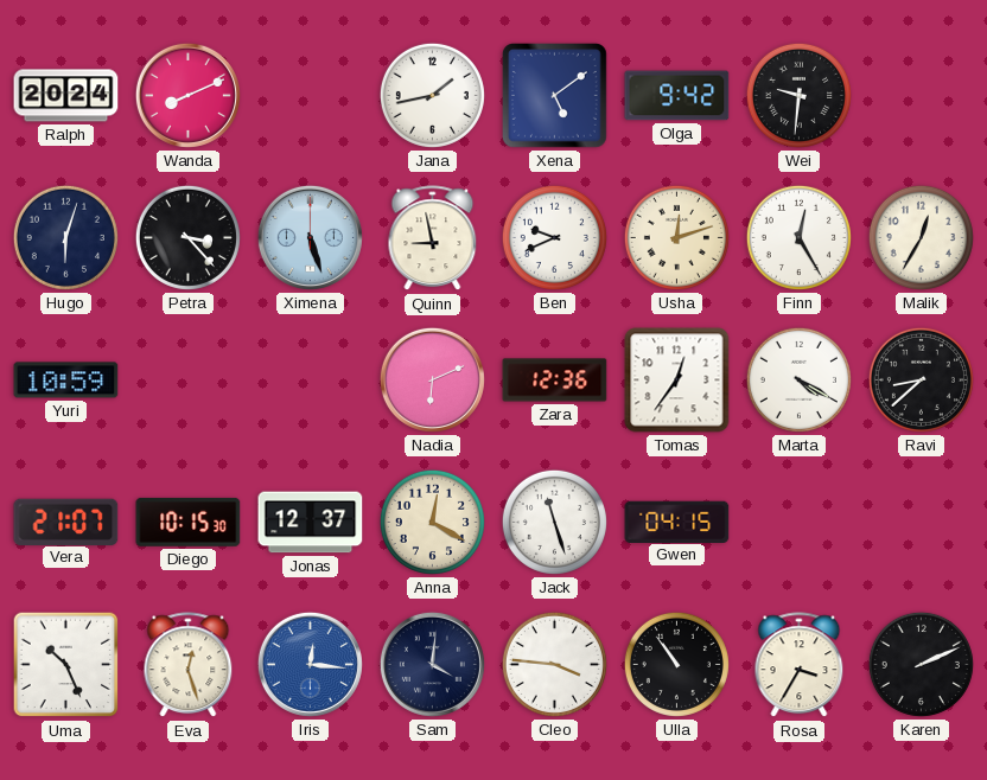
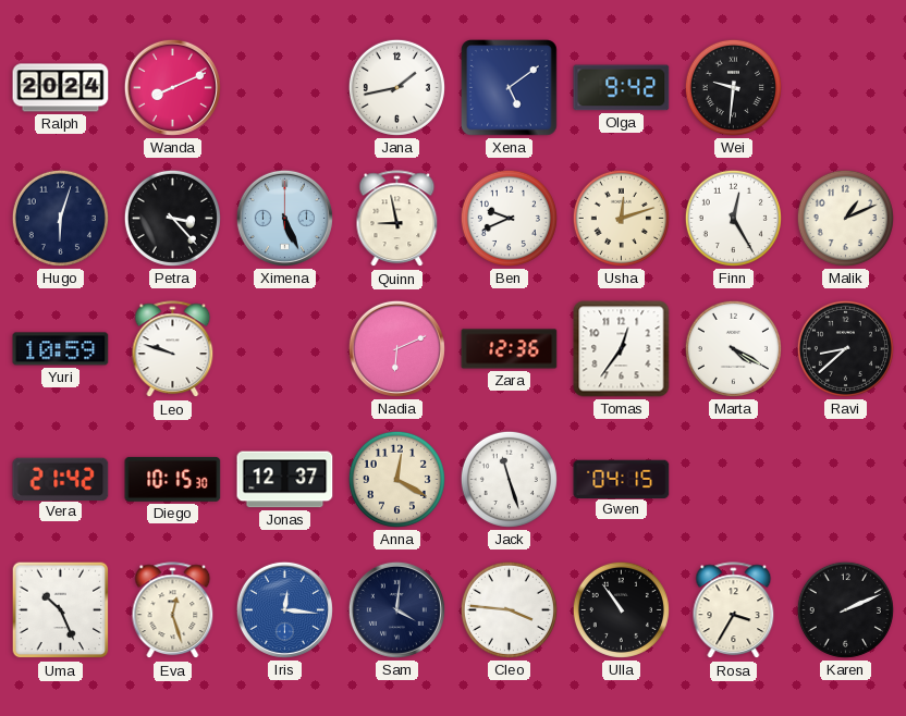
Ximena: 5:27 -> 5:26 (284, 218)
Malik: 12:35 -> 1:11 (845, 218)
Leo: none -> 9:48 (173, 349)
Vera: 21:07 -> 21:42 (61, 479)
